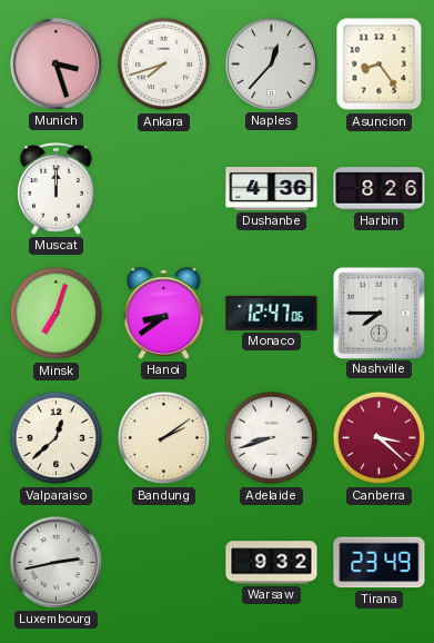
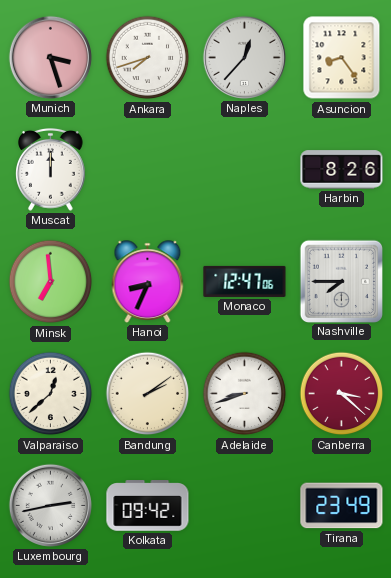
Dushanbe: 4:36 -> none (272, 188)
Minsk: 7:03 -> 6:59 (51, 282)
Hanoi: 8:39 -> 8:34 (148, 282)
Kolkata: none -> 09:42 (148, 506)
Warsaw: 9:32 -> none (272, 563)
